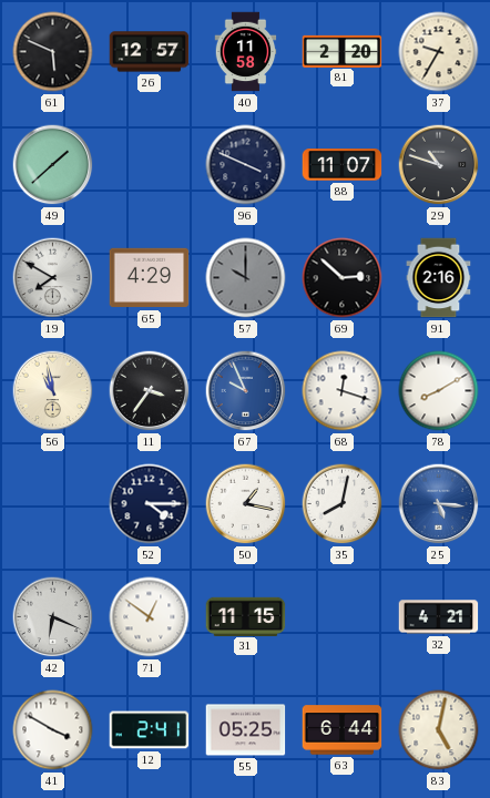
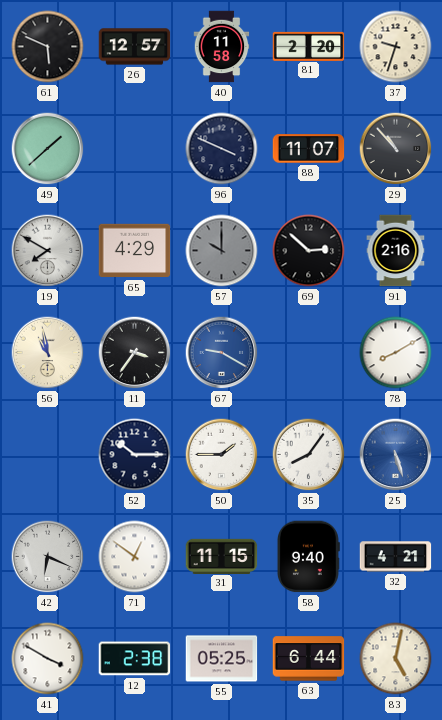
37: 9:35 -> 9:33 (396, 47)
29: 10:48 -> 10:53 (396, 149)
67: 9:56 -> 9:20 (222, 353)
68: 12:18 -> none (343, 391)
52: 4:15 -> 10:15 (135, 455)
50: 1:17 -> 1:45 (222, 455)
35: 8:02 -> 8:06 (309, 455)
25: 5:16 -> 5:27 (396, 455)
58: none -> 9:40 (308, 557)
12: 2:41 -> 2:38 (135, 659)
